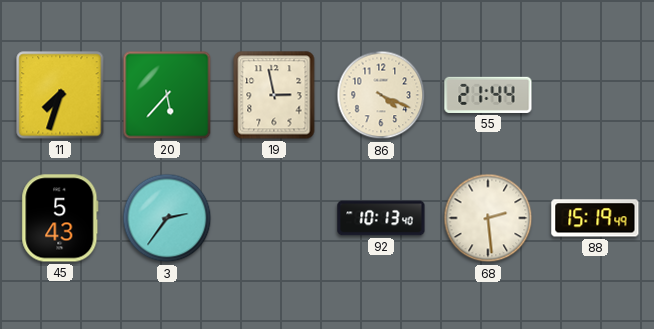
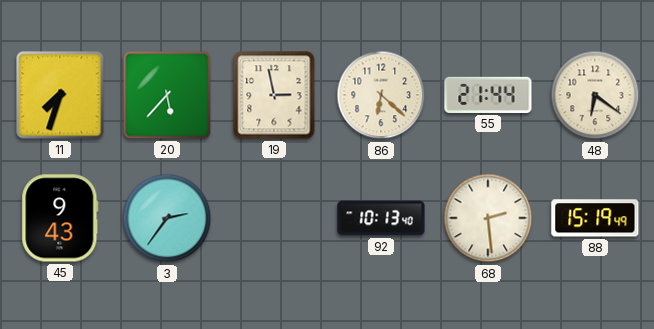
86: 4:19 -> 6:22 (381, 95)
48: none -> 6:21 (595, 95)
45: 5:43 -> 9:43 (60, 218)
